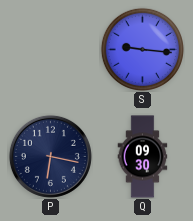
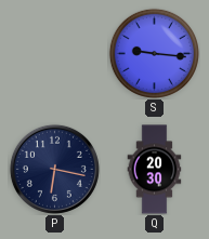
Q: 09:30 -> 20:30 (155, 170)
